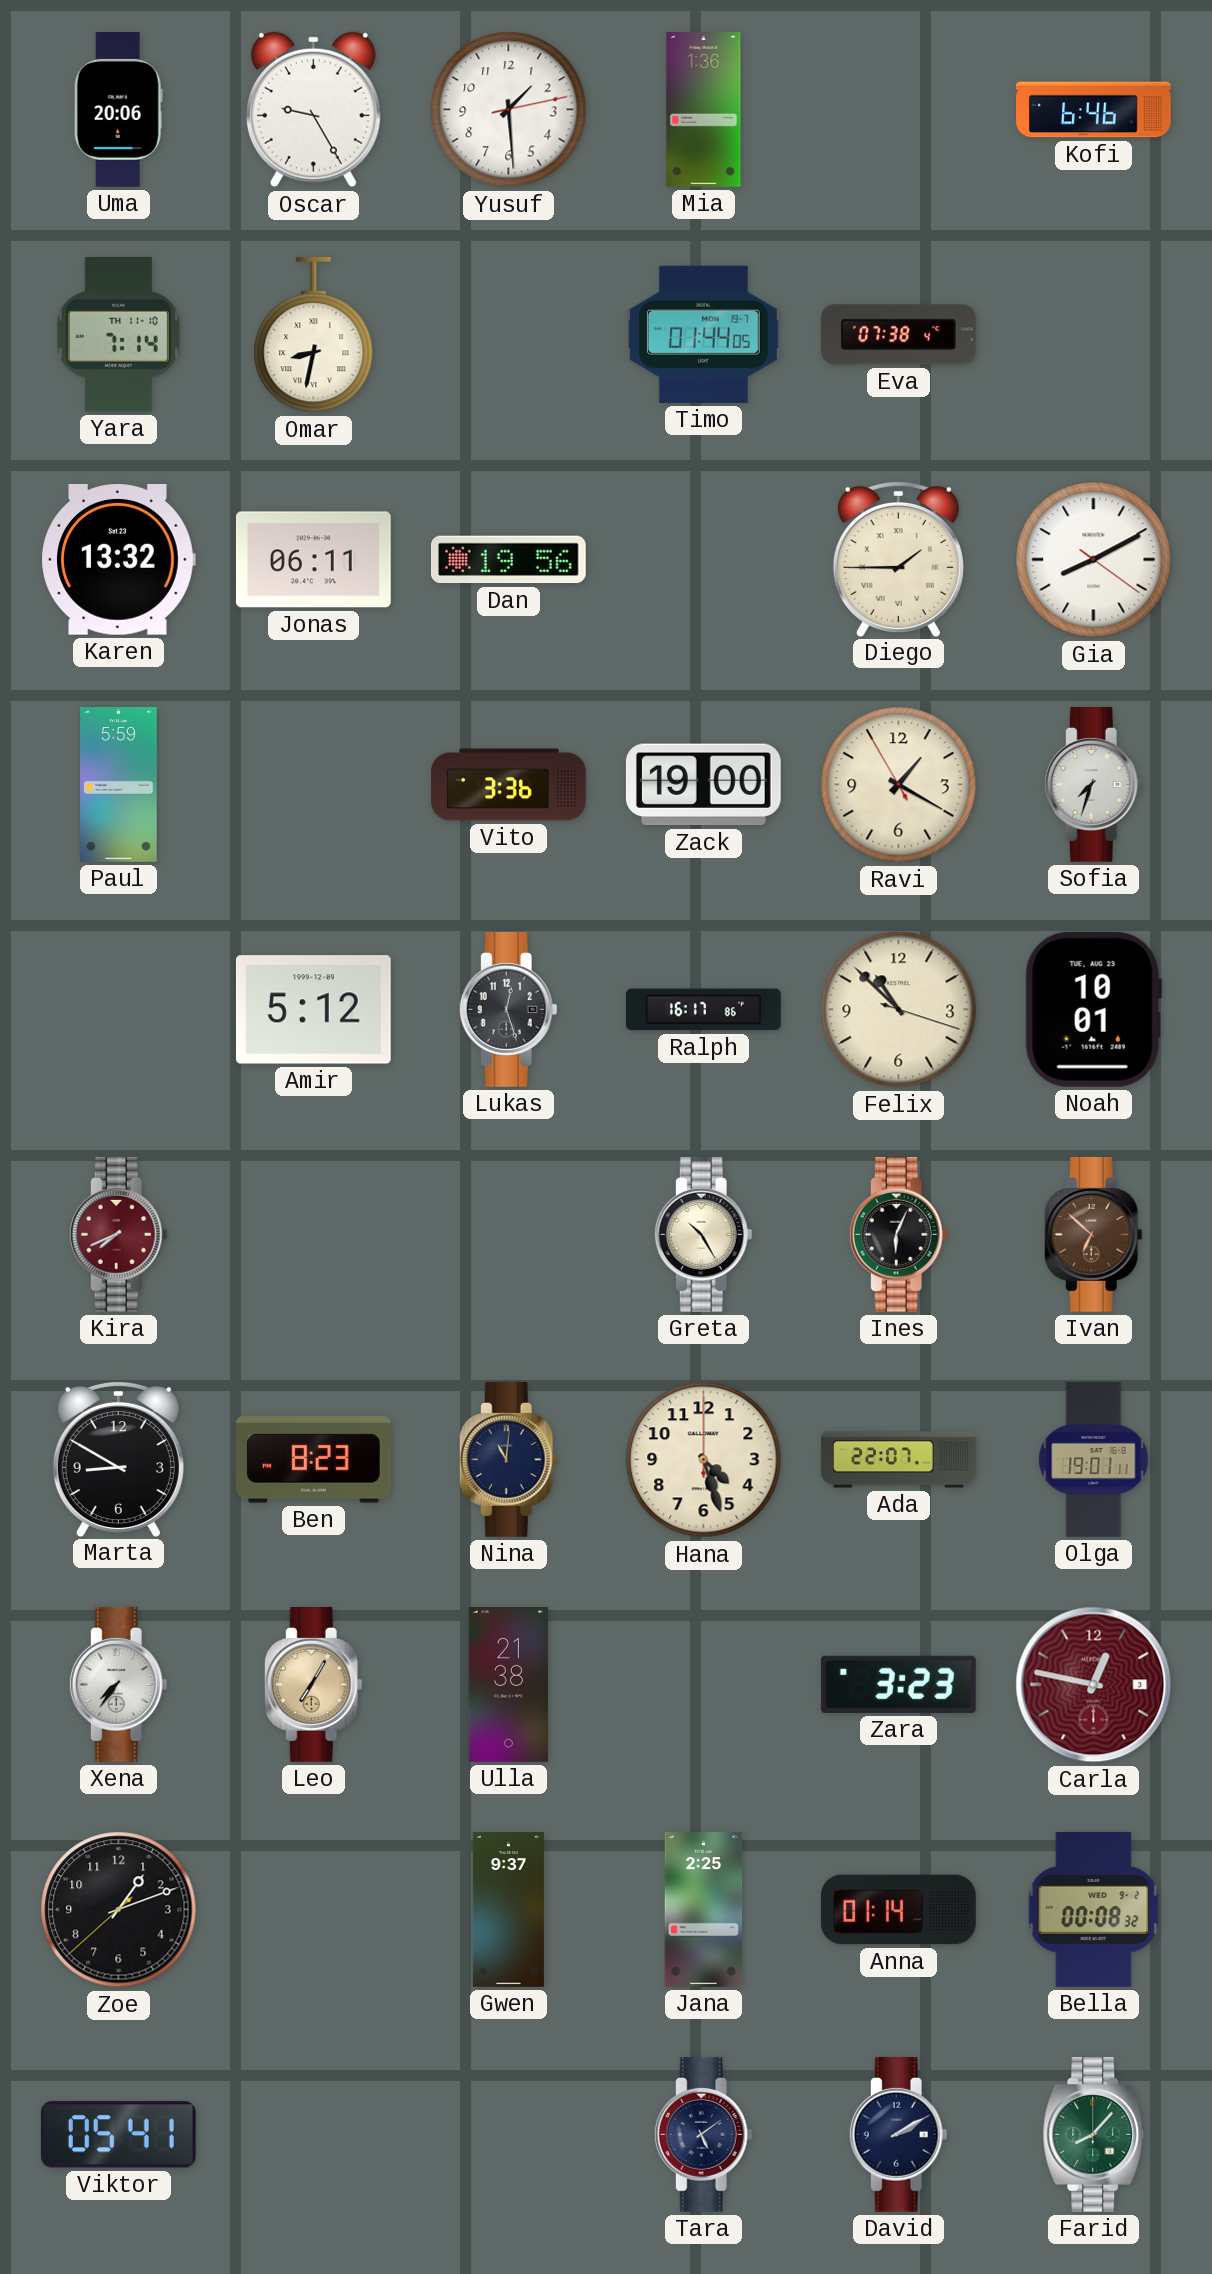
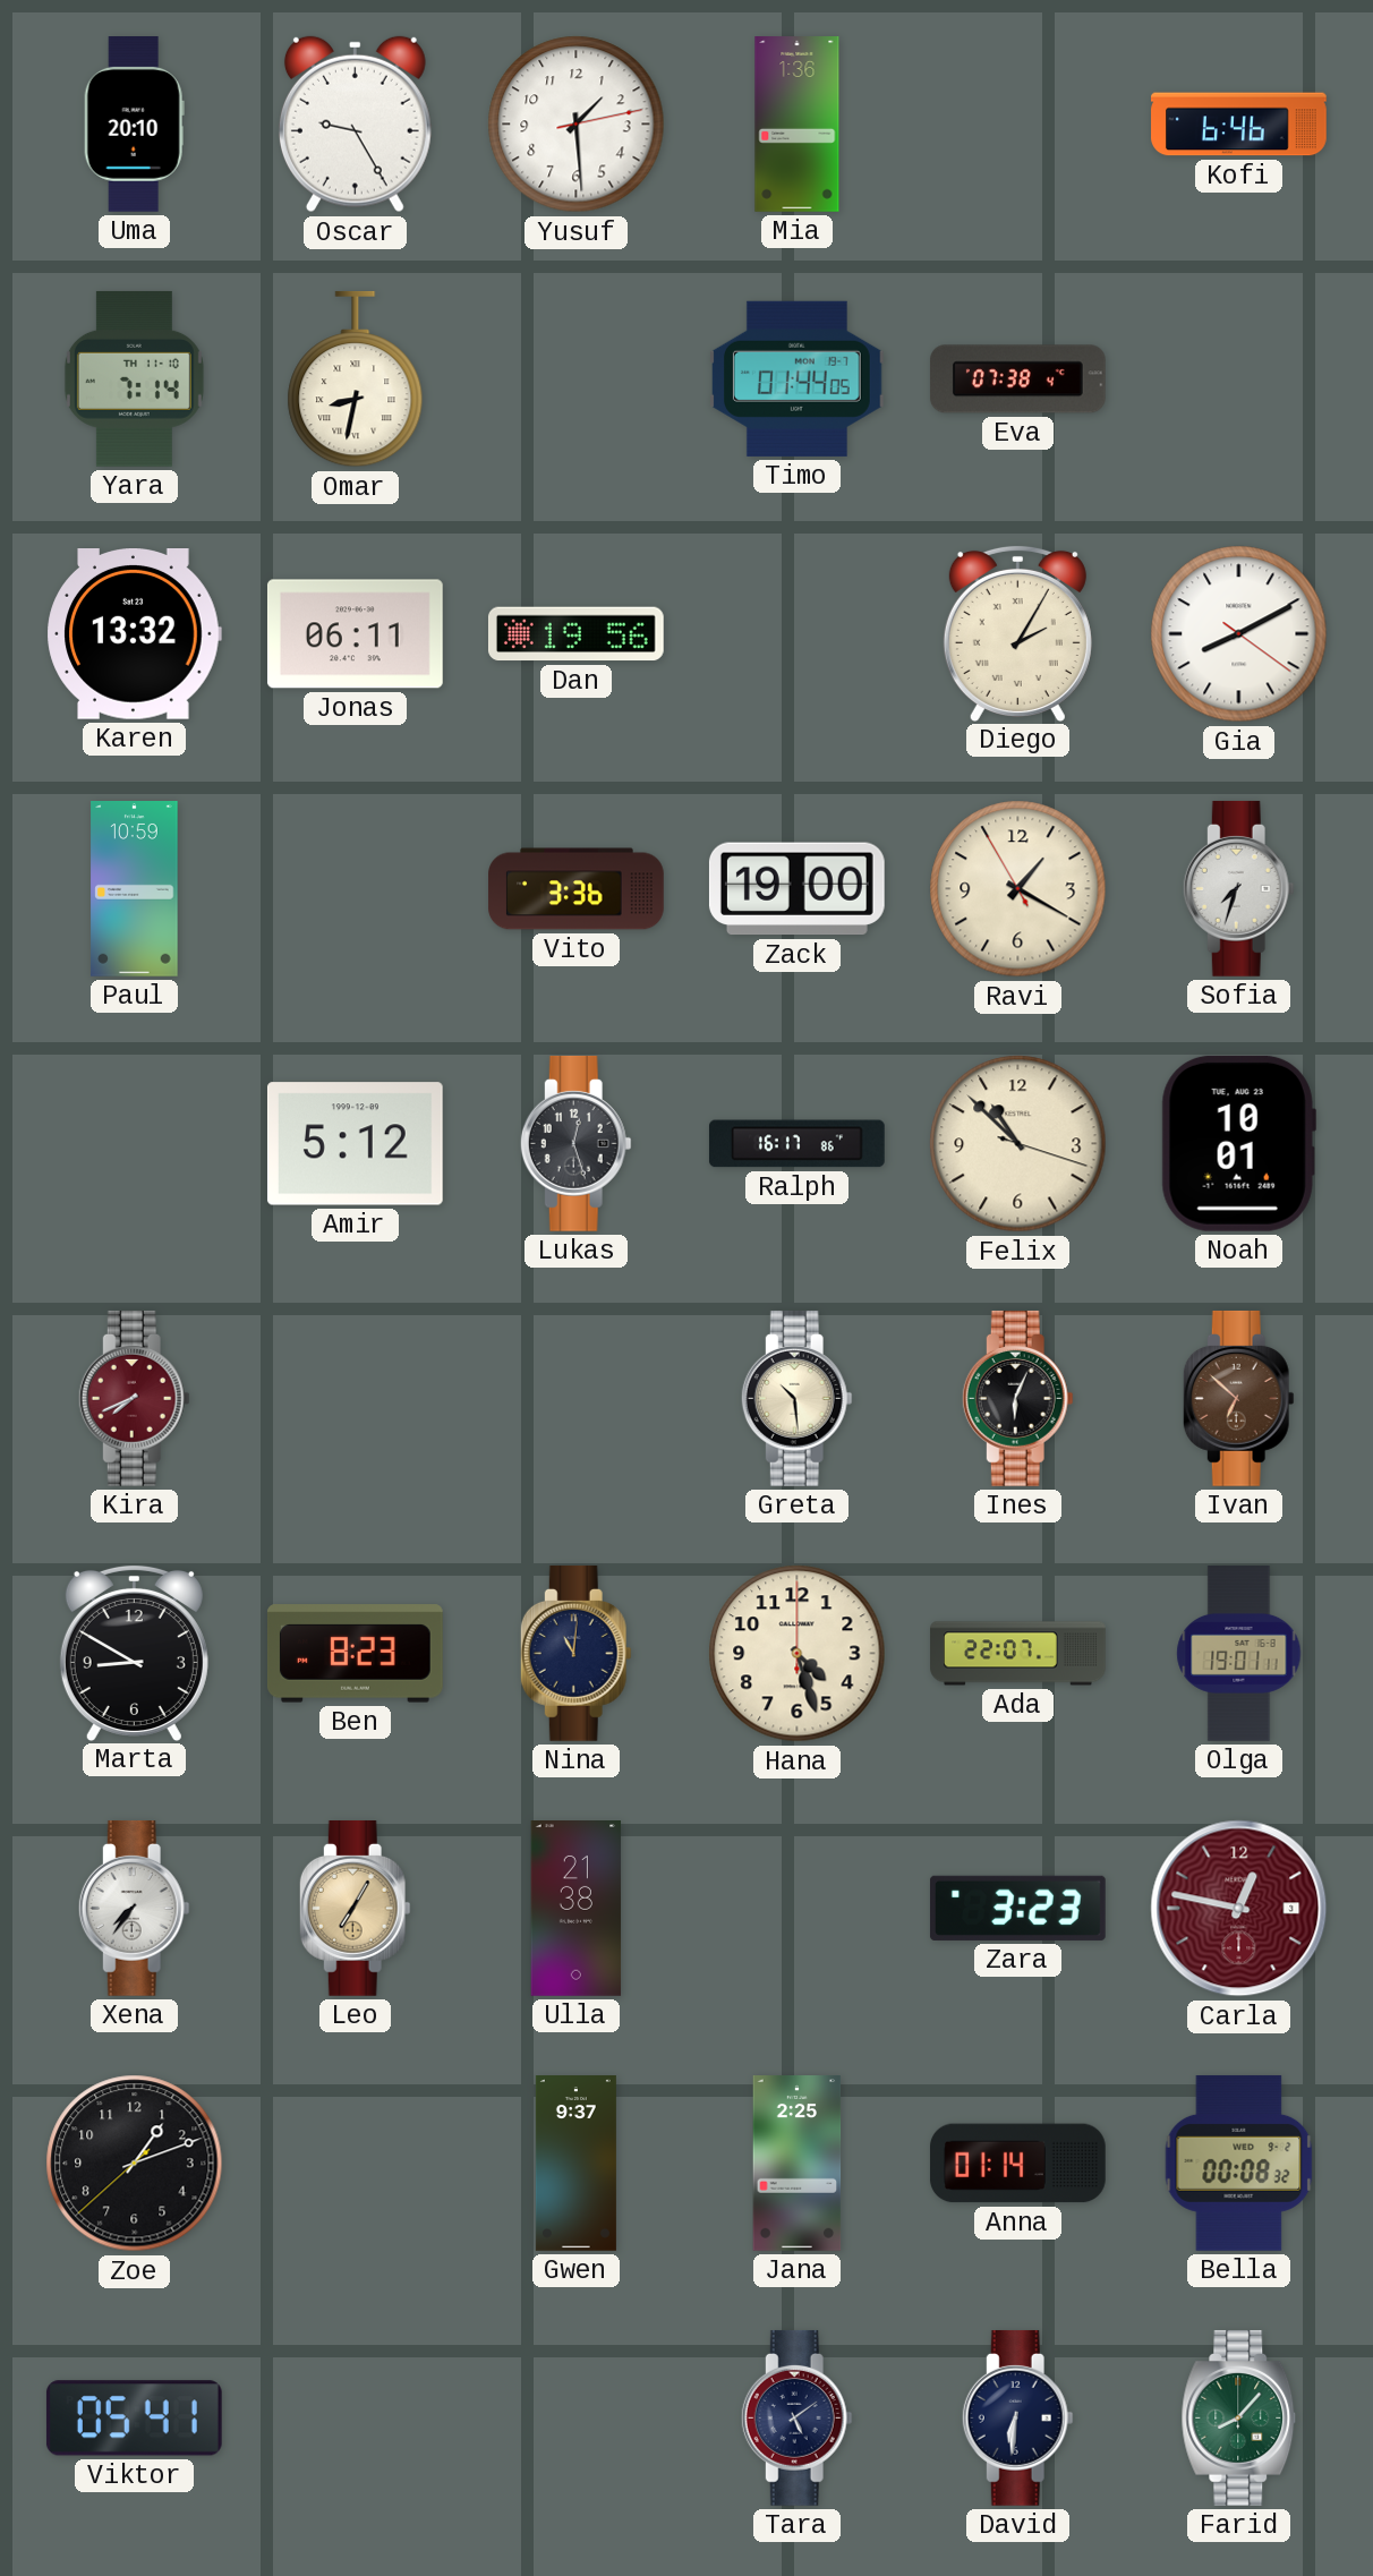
Uma: 20:06 -> 20:10 (134, 125)
Diego: 1:45 -> 2:05 (1017, 633)
Paul: 5:59 -> 10:59 (135, 889)
Greta: 10:25 -> 10:29 (796, 1398)
David: 2:10 -> 6:31 (1017, 2417)
